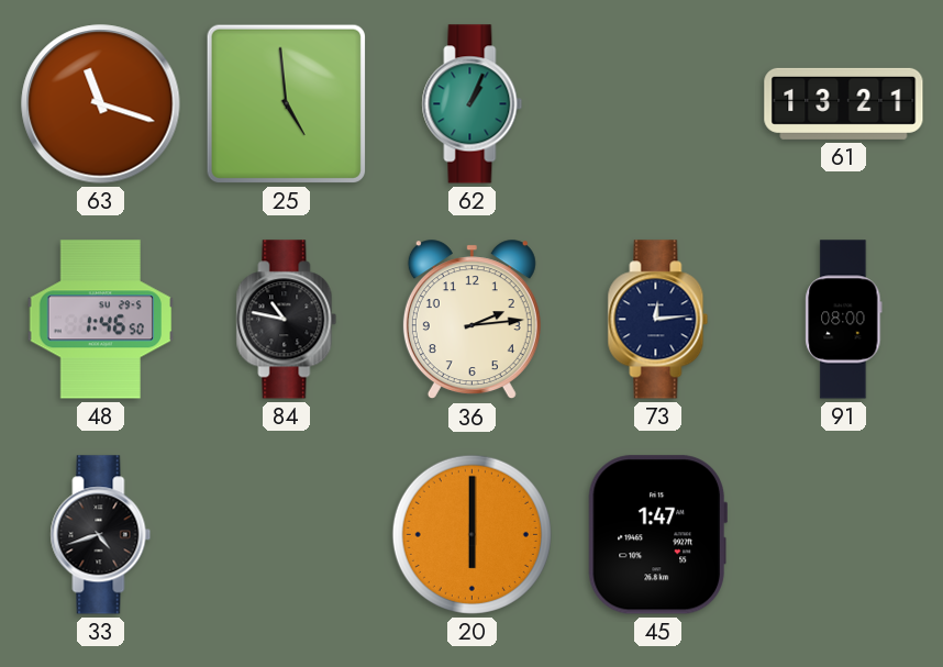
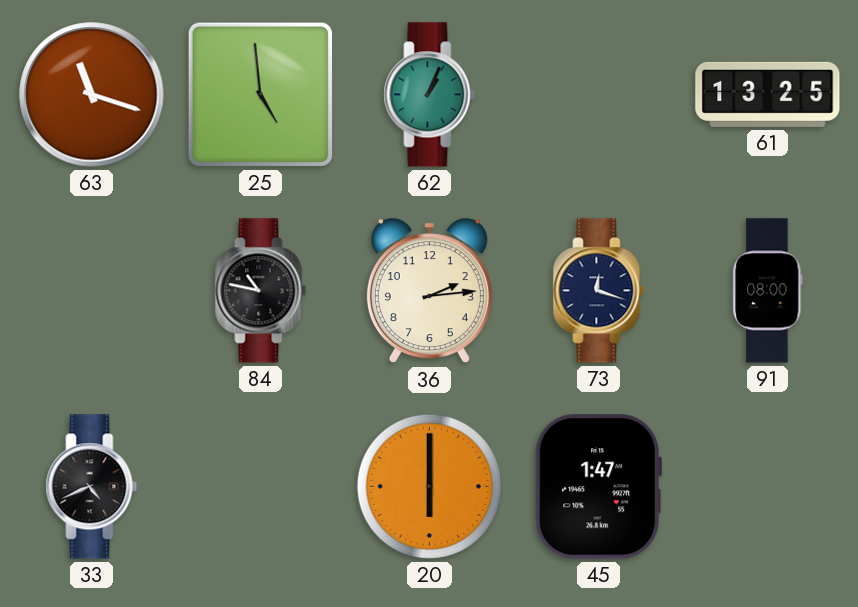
61: 13:21 -> 13:25 (768, 94)
48: 1:46 -> none (101, 320)
73: 12:14 -> 12:18 (599, 291)
33: 4:42 -> 4:41 (92, 487)
